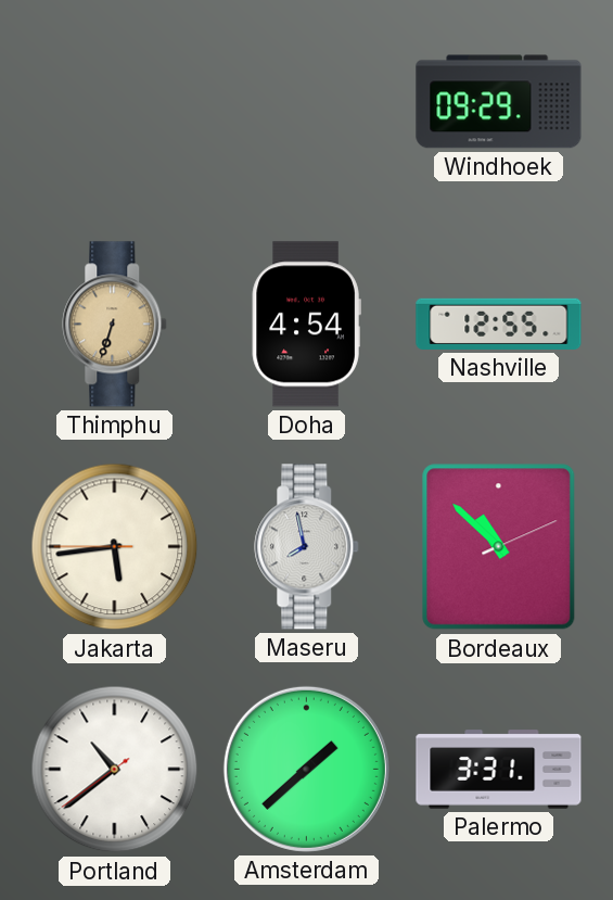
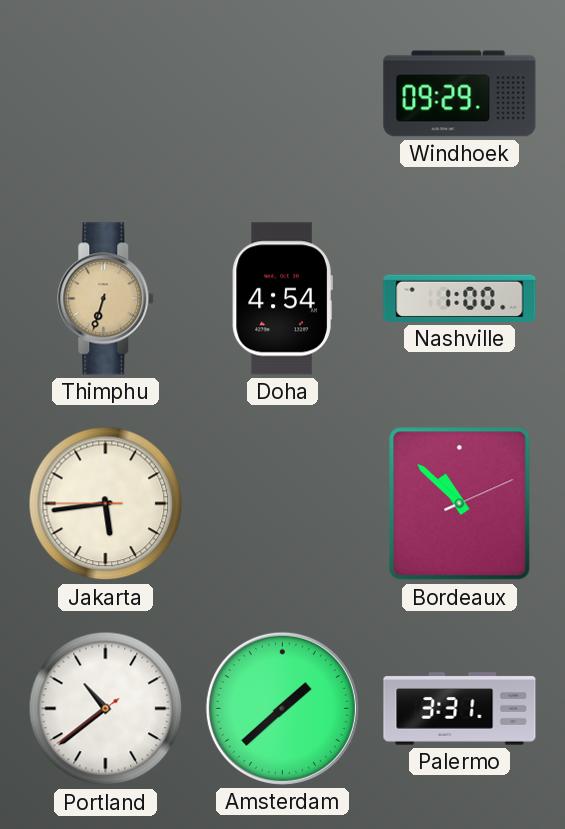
Nashville: 12:55 -> 1:00 (460, 298)
Maseru: 7:58 -> none (307, 547)
